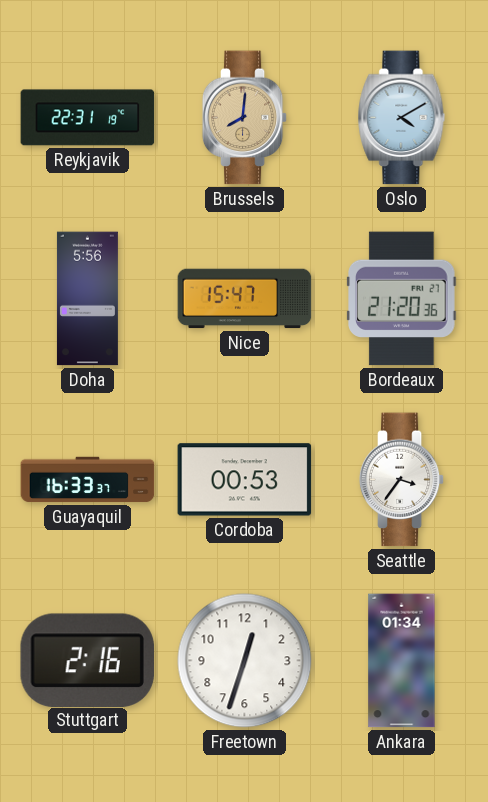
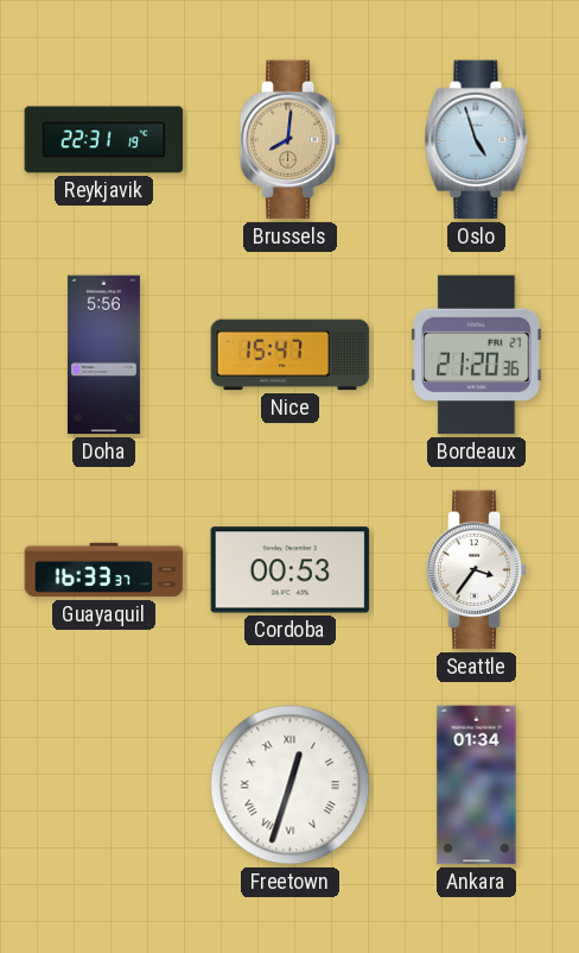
Oslo: 4:10 -> 4:57 (477, 140)
Stuttgart: 2:16 -> none (87, 660)
Freetown numerals: Arabic -> Roman (291, 785)
